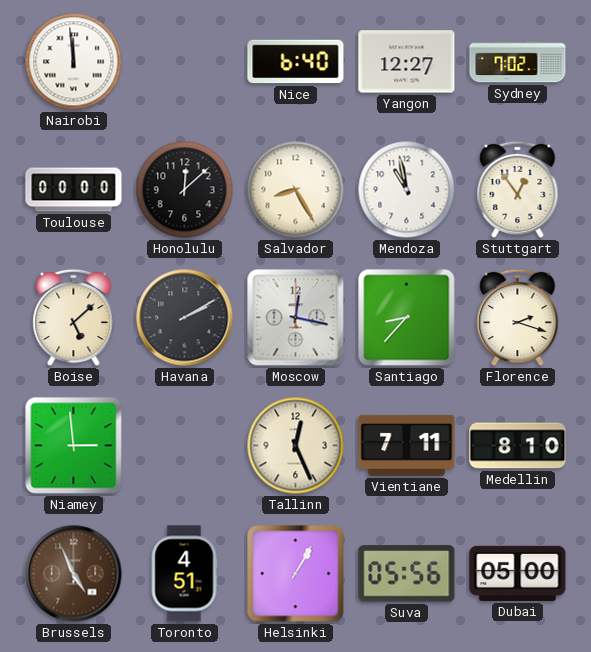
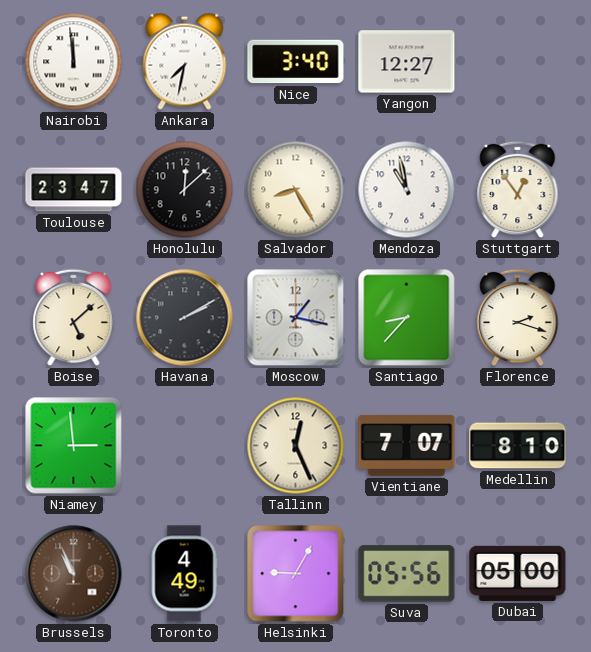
Ankara: none -> 7:32 (185, 61)
Nice: 6:40 -> 3:40 (296, 62)
Sydney: 7:02 -> none (518, 62)
Toulouse: 00:00 -> 23:47 (74, 190)
Moscow: 12:17 -> 1:17 (296, 318)
Vientiane: 7:11 -> 7:07 (407, 445)
Brussels: 4:56 -> 10:56 (74, 574)
Toronto: 4:51 -> 4:49 (184, 574)
Helsinki: 1:05 -> 9:05 (296, 574)
